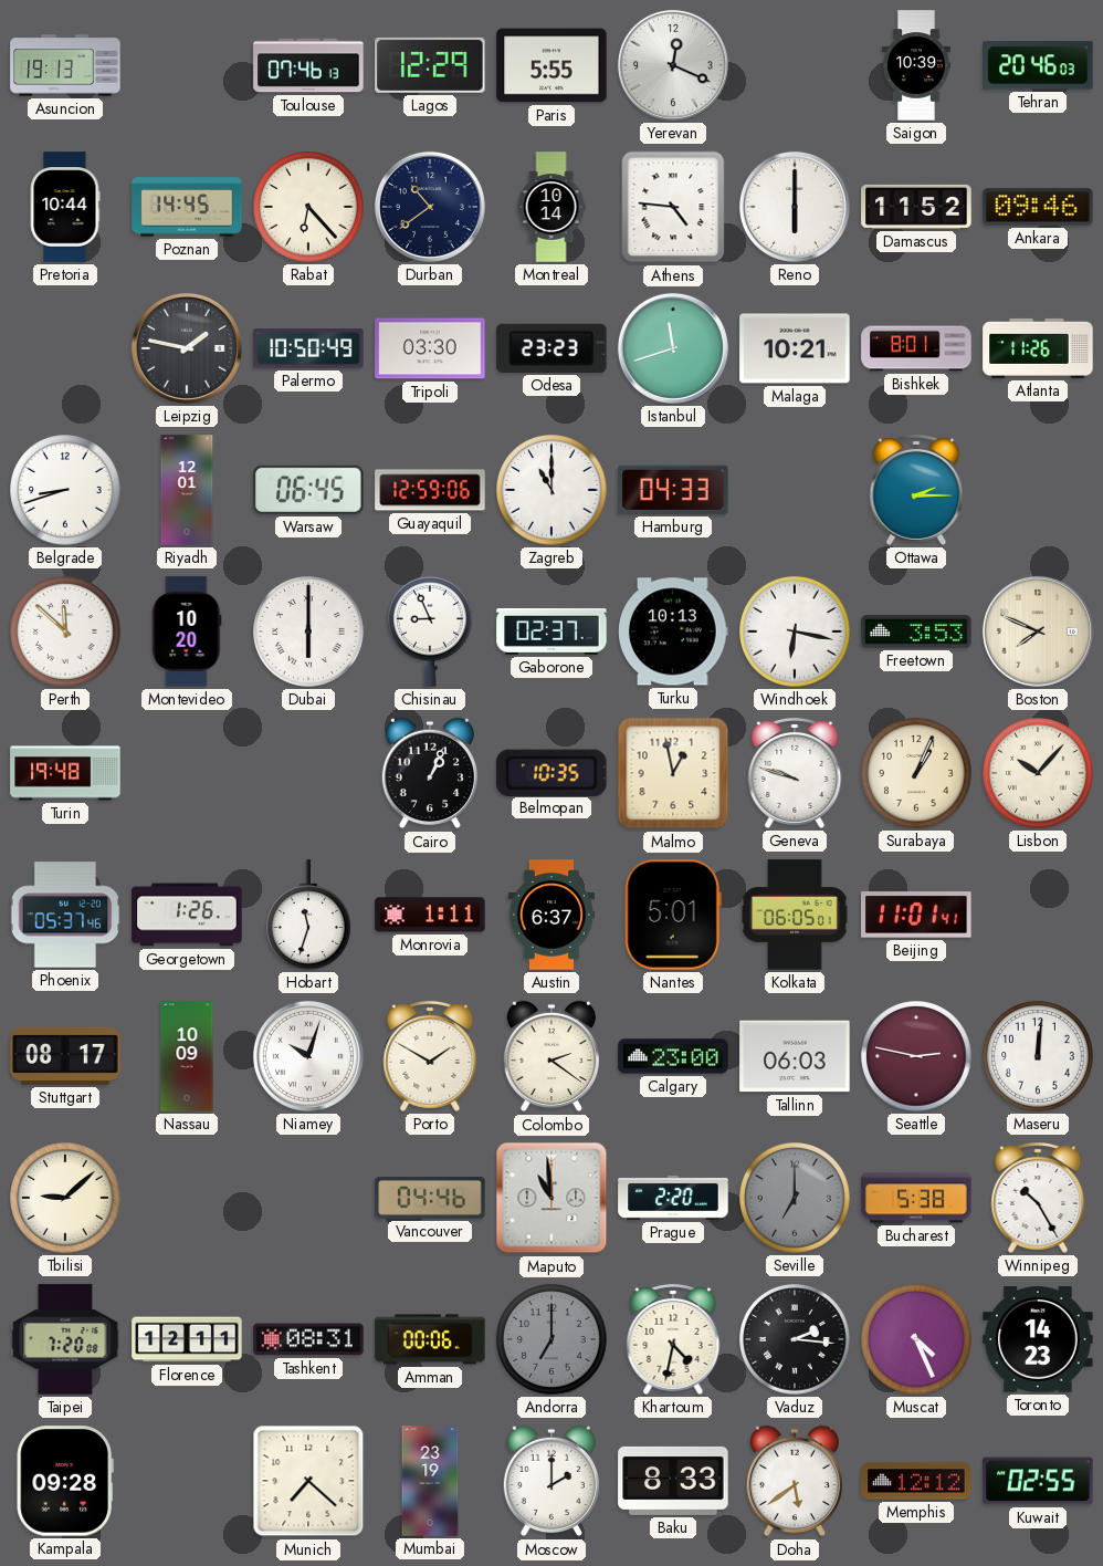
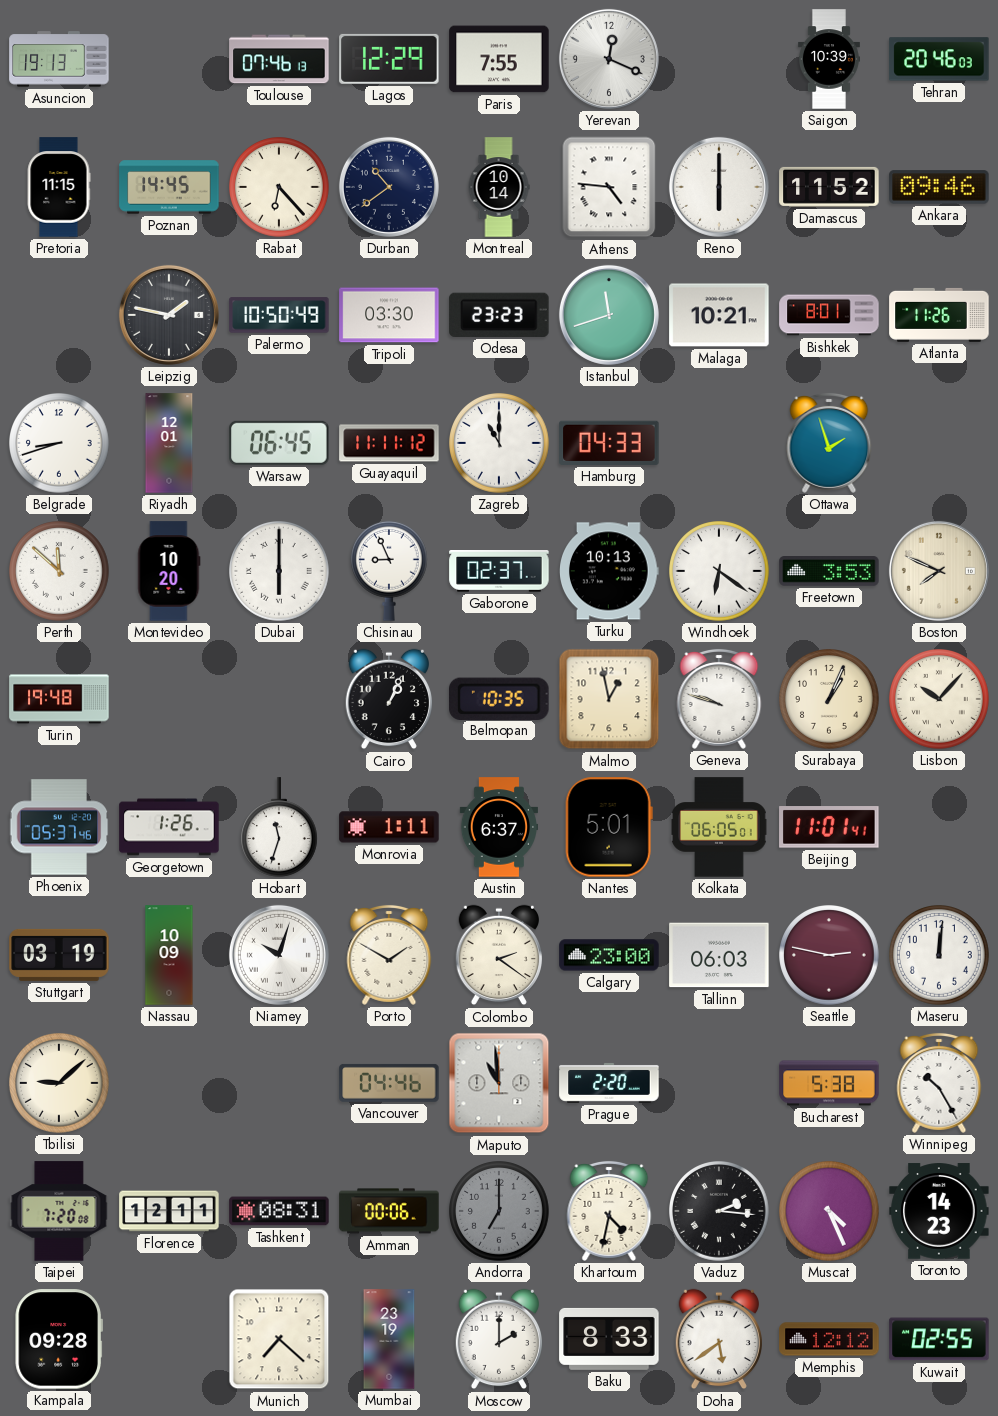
Paris: 5:55 -> 7:55 (499, 59)
Pretoria: 10:44 -> 11:15 (59, 187)
Guayaquil: 12:59 -> 11:11 (389, 443)
Ottawa: 2:15 -> 1:57 (829, 443)
Windhoek: 6:17 -> 6:21 (720, 572)
Stuttgart: 08:17 -> 03:19 (59, 955)
Seville: 7:00 -> none (796, 1199)
